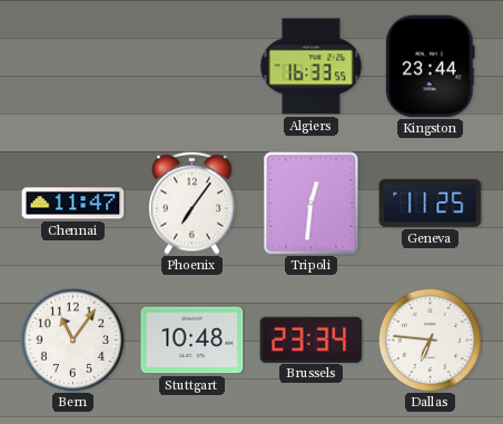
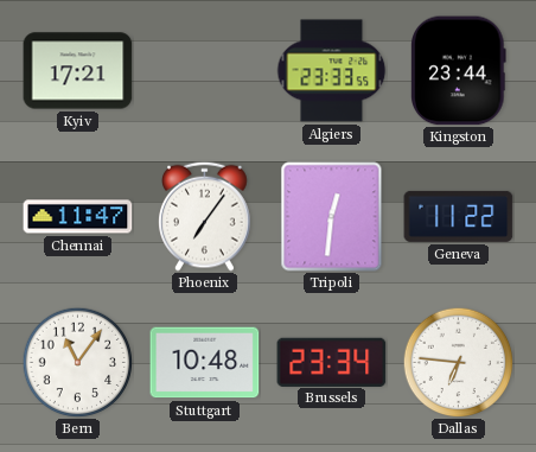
Kyiv: none -> 17:21 (78, 71)
Algiers: 16:33 -> 23:33 (331, 71)
Geneva: 11:25 -> 11:22 (459, 216)
